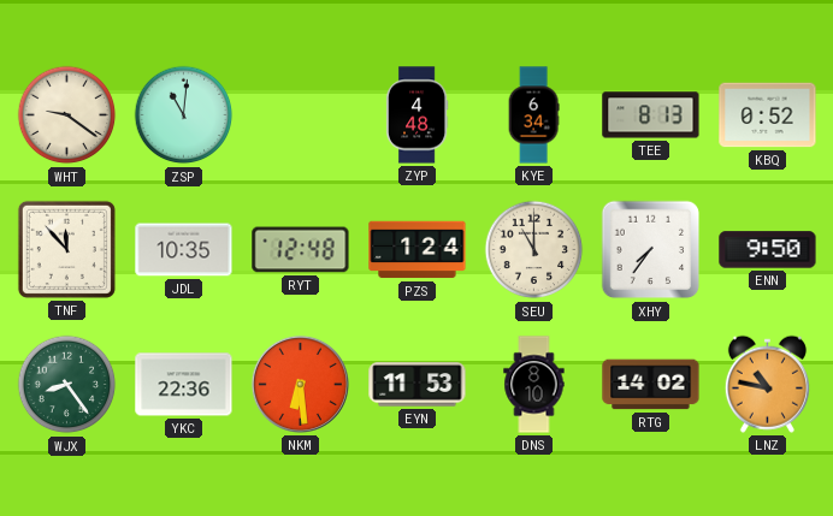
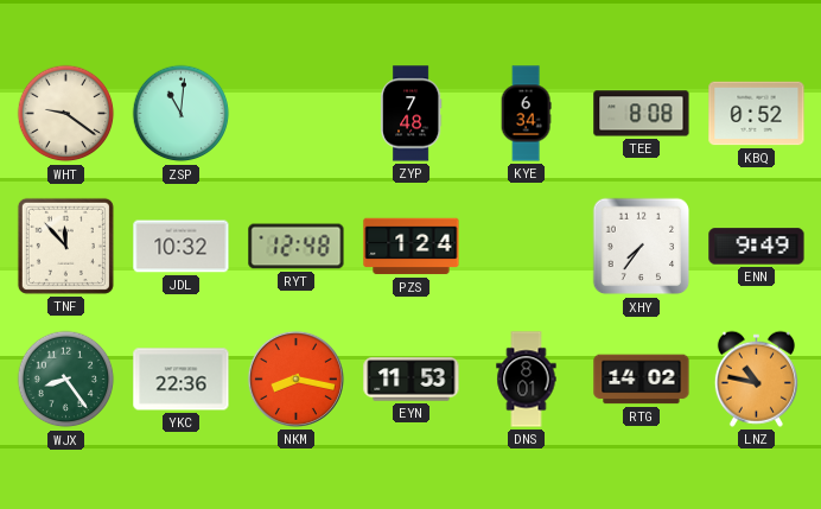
ZYP: 4:48 -> 7:48 (411, 114)
TEE: 8:13 -> 8:08 (642, 114)
JDL: 10:35 -> 10:32 (182, 247)
SEU: 11:00 -> none (534, 250)
ENN: 9:50 -> 9:49 (757, 247)
NKM: 6:29 -> 8:17 (295, 378)
DNS: 8:10 -> 8:01 (527, 380)
